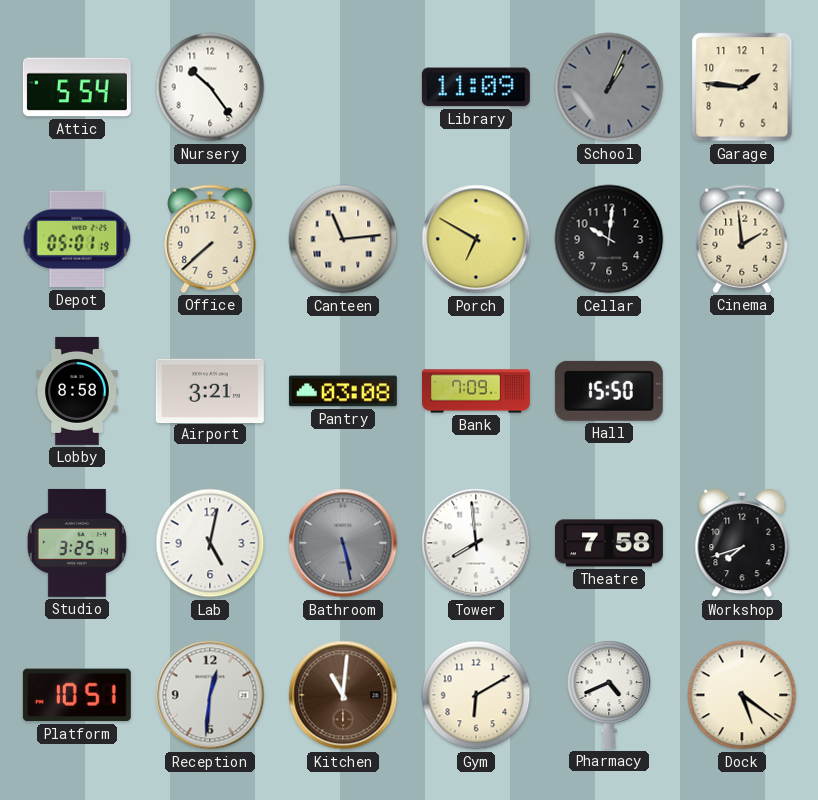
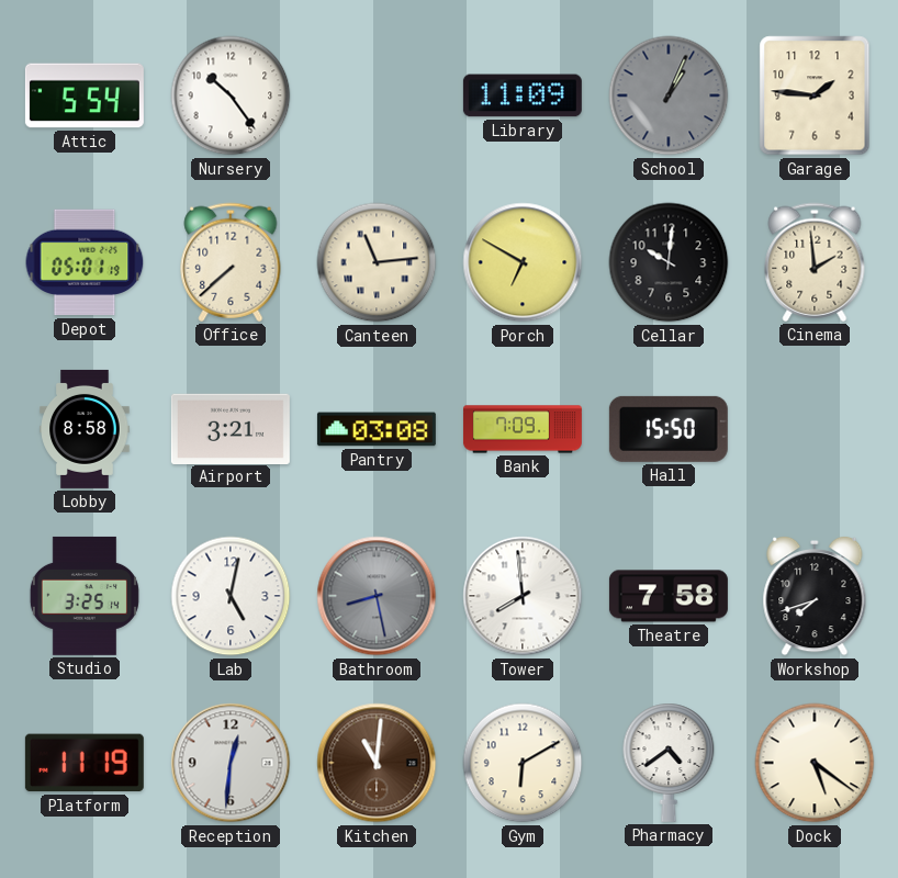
Bathroom: 5:28 -> 8:28 (377, 596)
Platform: 10:51 -> 11:19 (85, 763)
Pharmacy: 4:41 -> 4:39 (669, 763)
